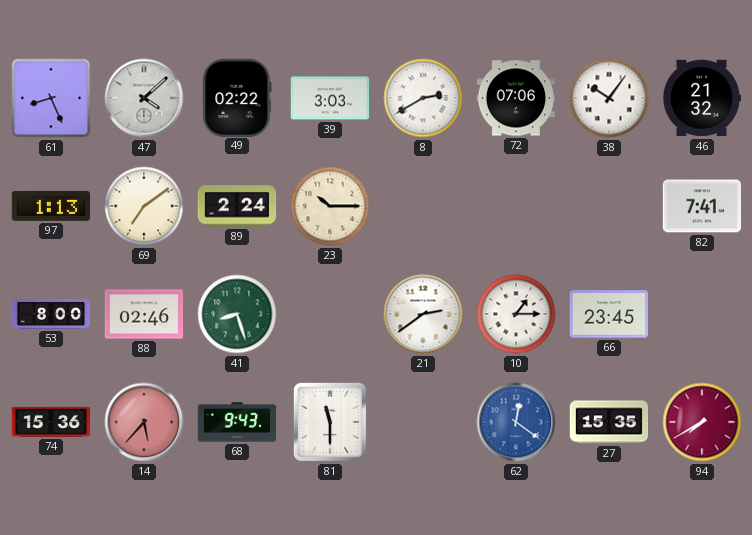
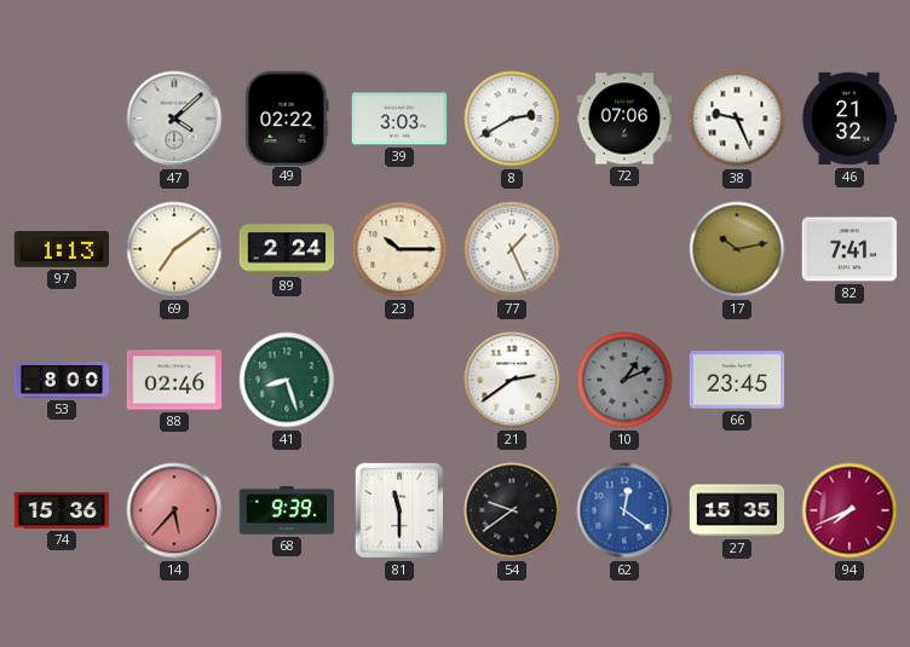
61: 8:26 -> none (51, 98)
38: 10:06 -> 9:26 (737, 119)
77: none -> 1:26 (512, 249)
17: none -> 10:13 (737, 249)
10: 1:15 -> 1:11 (624, 380)
10 dial: white -> grey (624, 380)
68: 9:43 -> 9:39 (287, 510)
54: none -> 9:39 (512, 510)
94: 7:40 -> 7:41 (849, 510)
